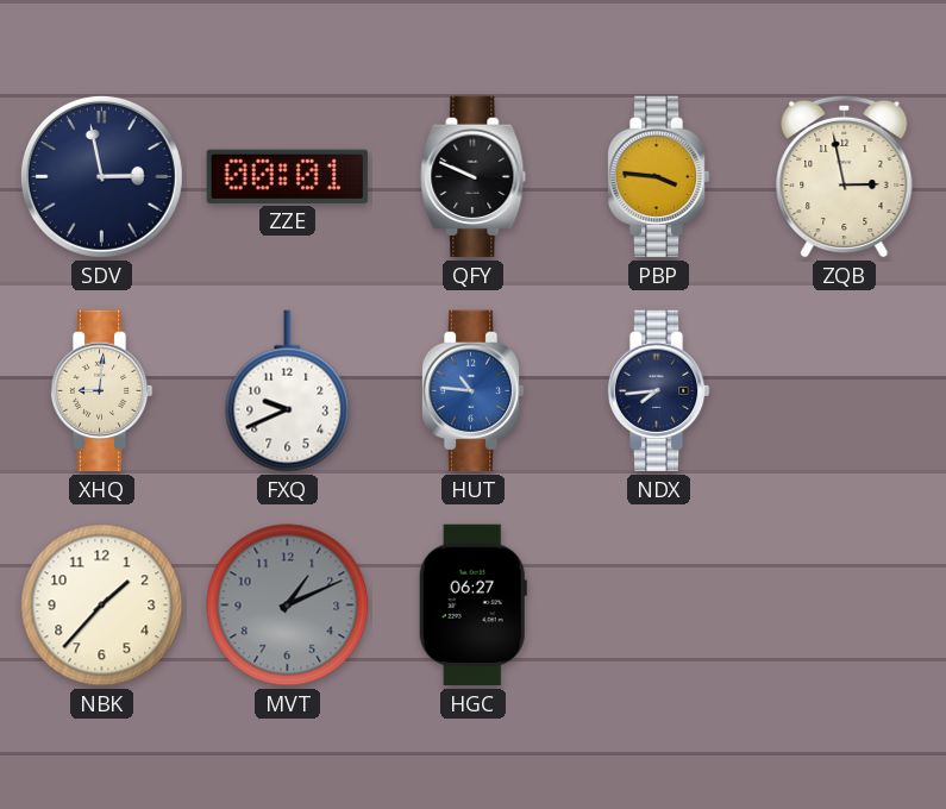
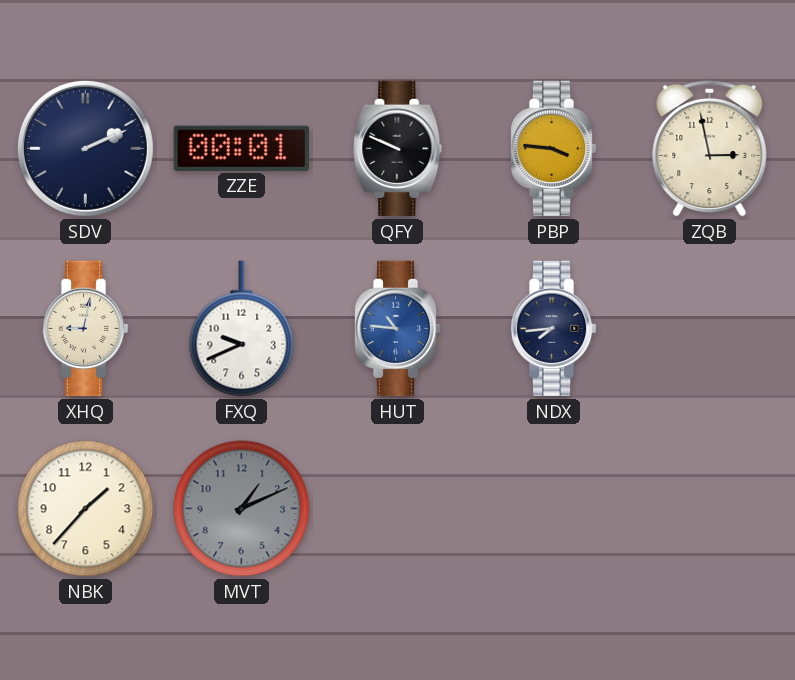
SDV: 2:58 -> 2:11 (85, 148)
XHQ: 9:01 -> 9:02 (85, 329)
HGC: 06:27 -> none (472, 606)
